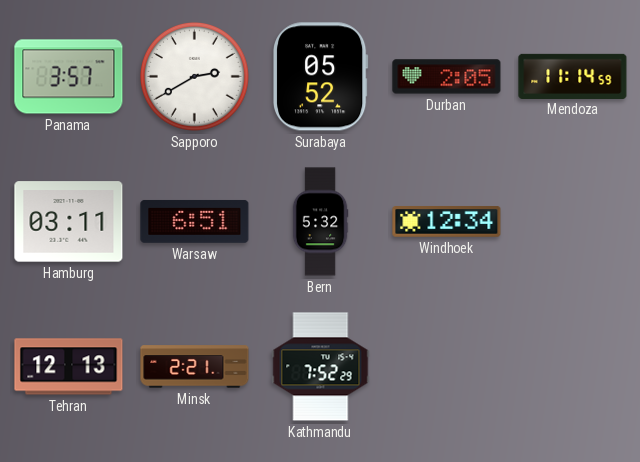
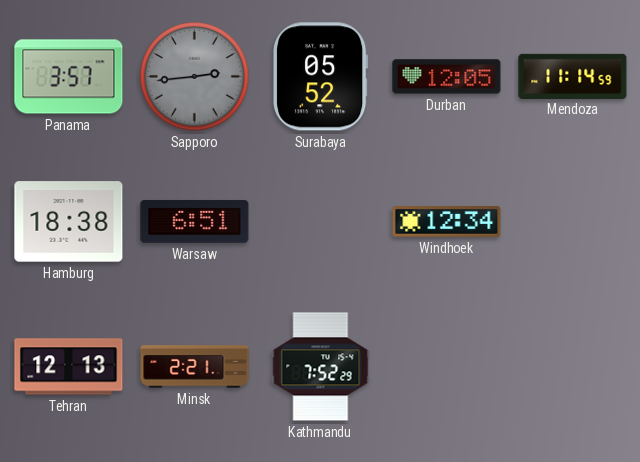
Sapporo: 2:40 -> 2:44 (194, 76)
Sapporo dial: white -> grey (194, 76)
Durban: 2:05 -> 12:05 (447, 77)
Hamburg: 03:11 -> 18:38 (69, 222)
Bern: 5:32 -> none (320, 222)
